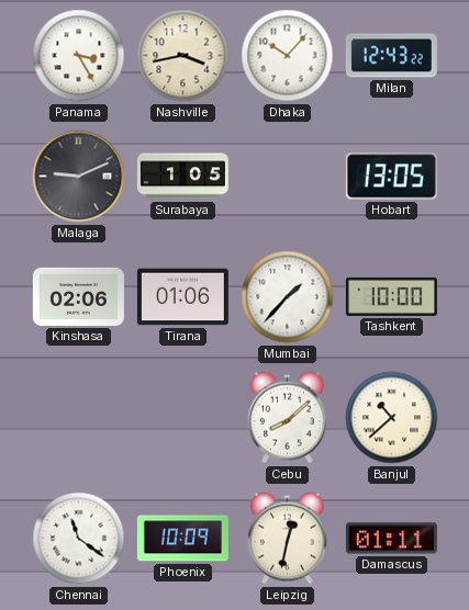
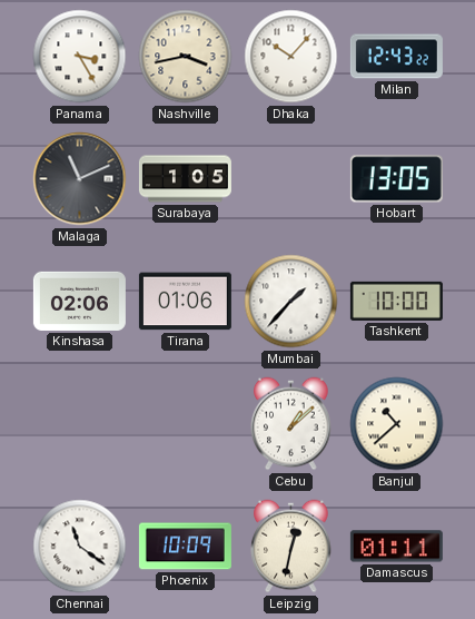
Malaga: 9:11 -> 11:11 (80, 179)
Cebu: 8:08 -> 1:08 (291, 424)
